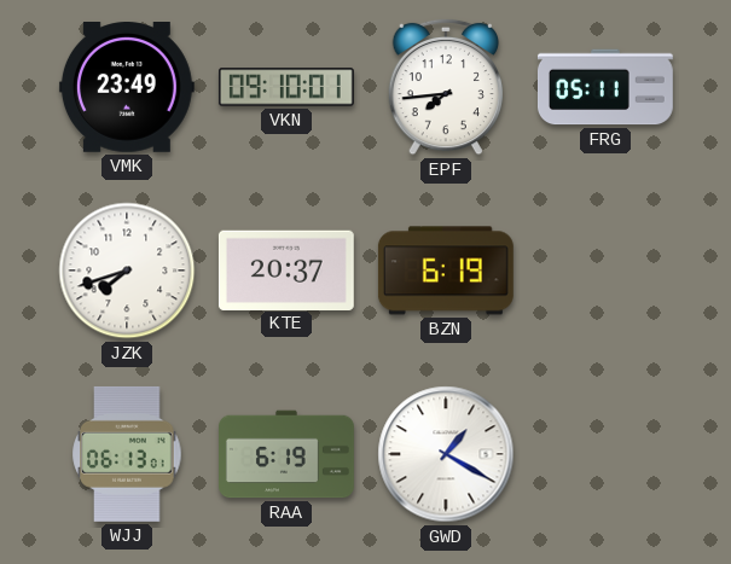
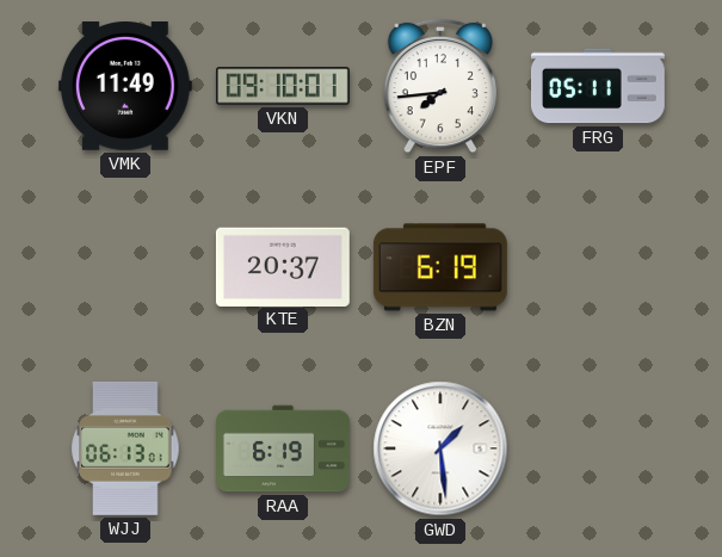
VMK: 23:49 -> 11:49 (125, 87)
JZK: 7:42 -> none (127, 271)
GWD: 1:20 -> 1:29 (440, 448)
